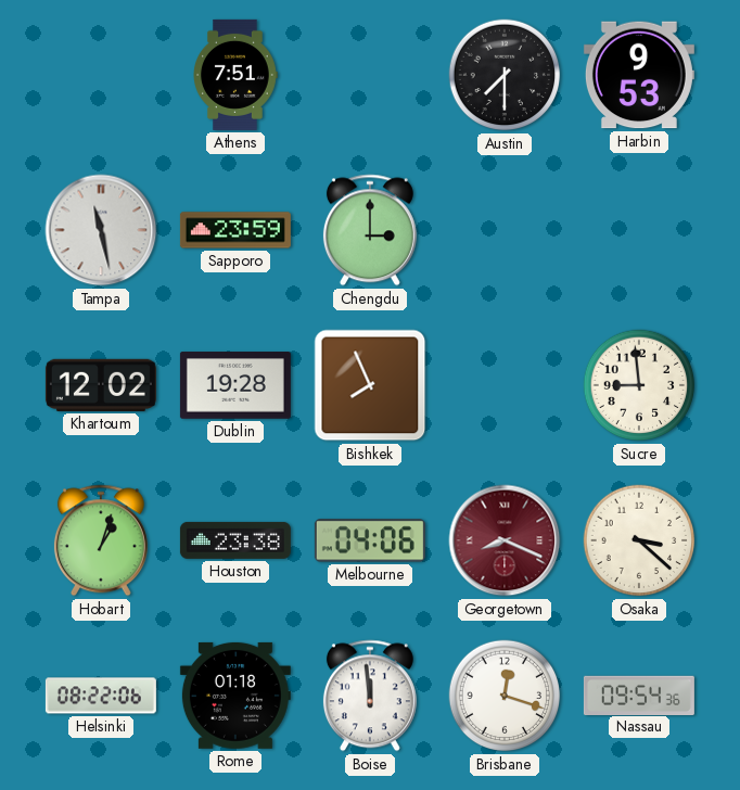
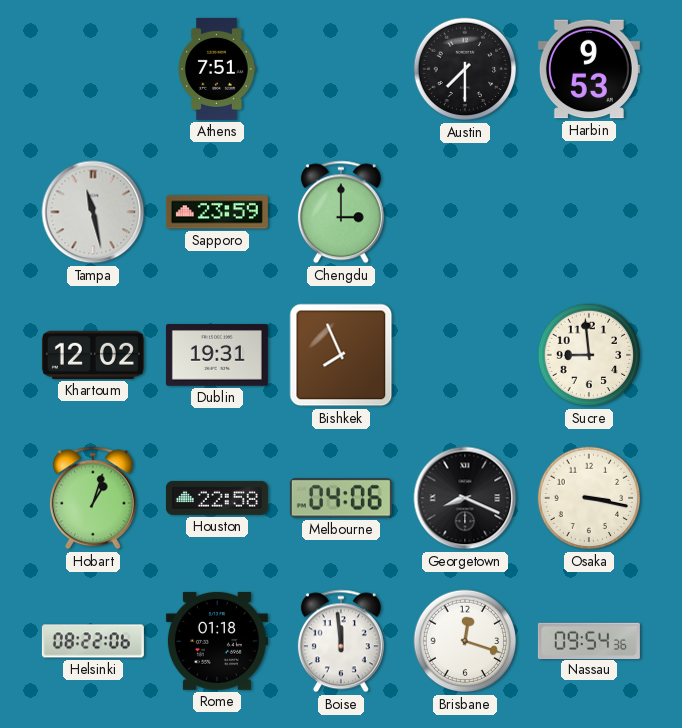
Dublin: 19:28 -> 19:31 (217, 355)
Houston: 23:38 -> 22:58 (217, 498)
Georgetown dial: burgundy -> black (465, 498)
Osaka: 3:22 -> 3:17 (589, 498)
